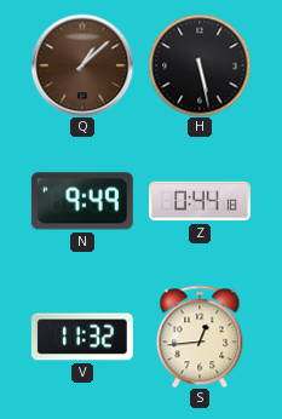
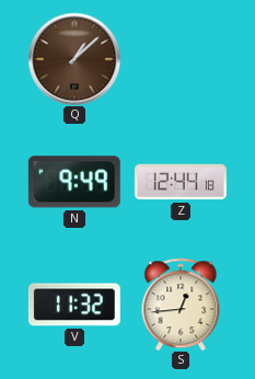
H: 5:28 -> none (200, 65)
Z: 0:44 -> 12:44 (181, 182)
